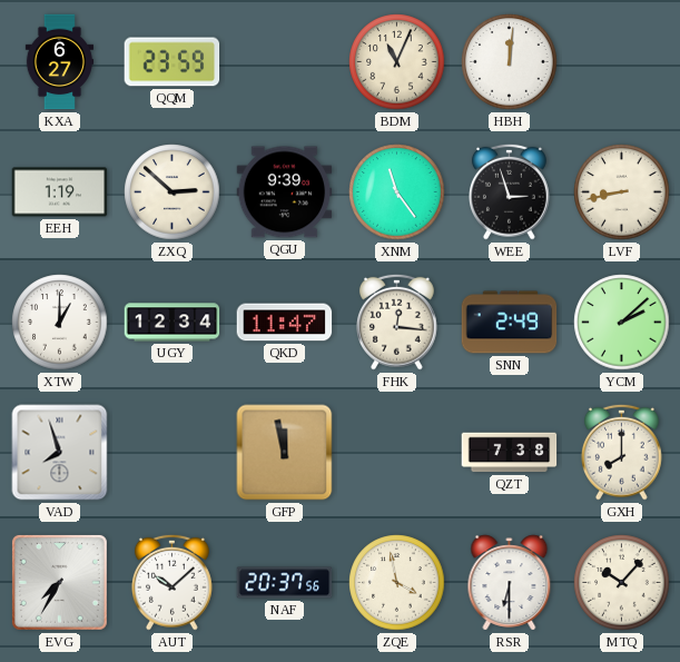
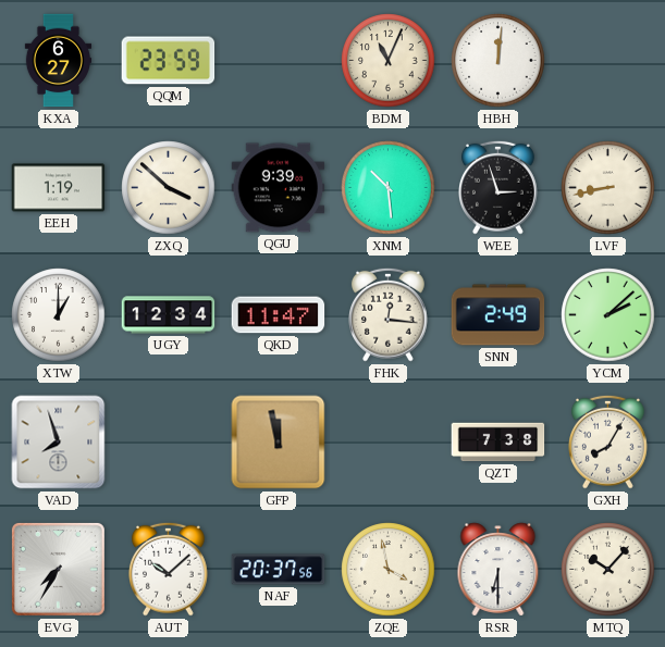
ZXQ: 2:52 -> 3:52 (169, 188)
XNM: 11:24 -> 10:29 (389, 188)
GXH: 8:00 -> 8:05 (608, 441)
